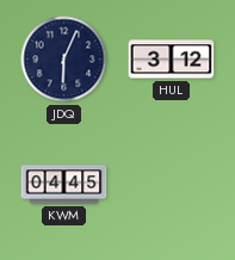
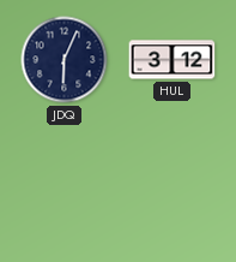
KWM: 04:45 -> none (64, 185)
